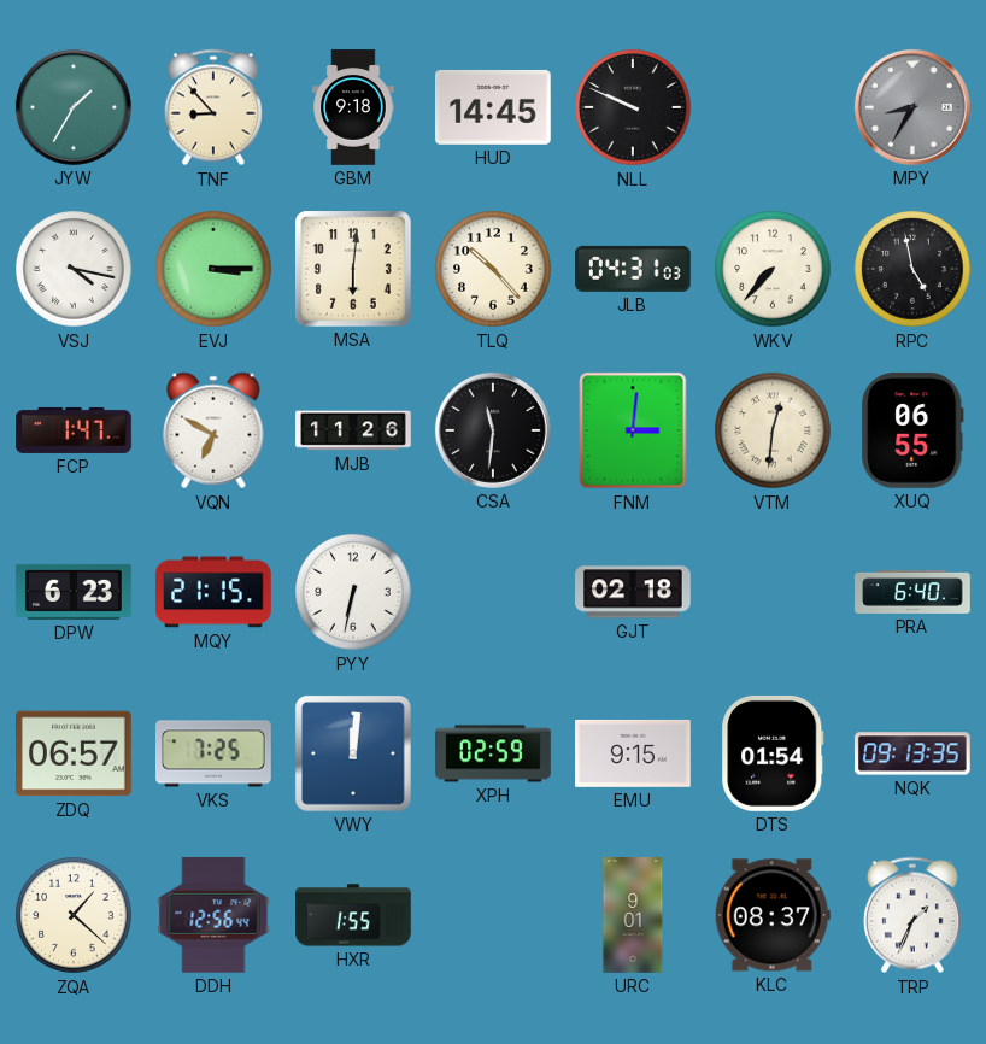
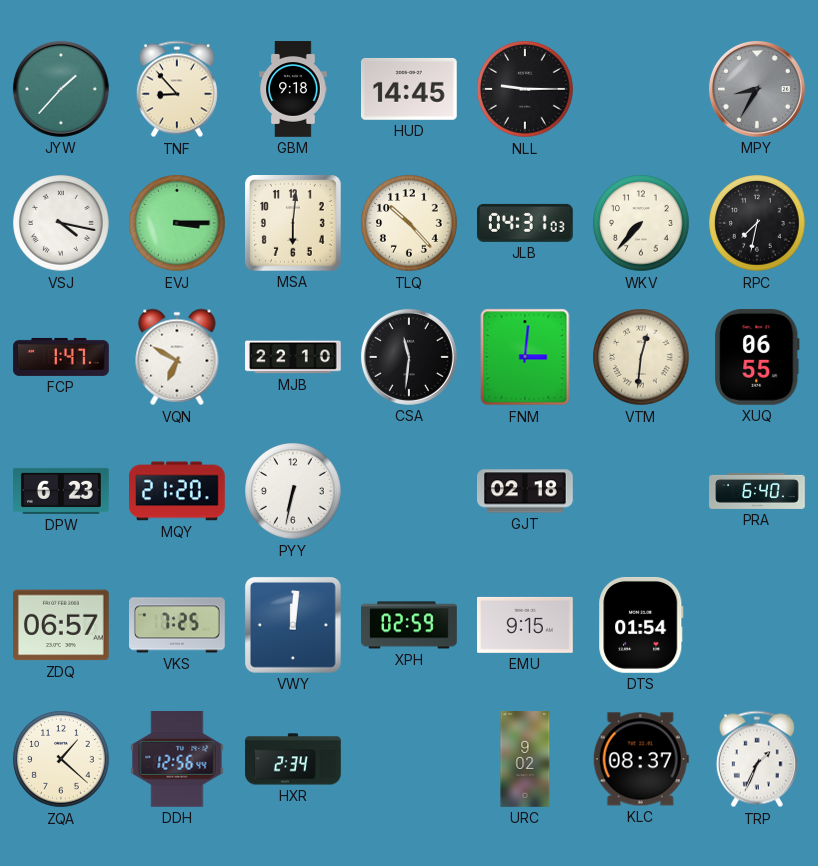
JYW: 1:35 -> 1:37 (61, 89)
NLL: 9:49 -> 9:15 (525, 89)
RPC: 4:58 -> 7:32 (757, 223)
MJB: 11:26 -> 22:10 (293, 357)
MQY: 21:15 -> 21:20 (178, 491)
NQK: 09:13 -> none (914, 753)
HXR: 1:55 -> 2:34 (293, 759)
URC: 9:01 -> 9:02 (525, 759)
